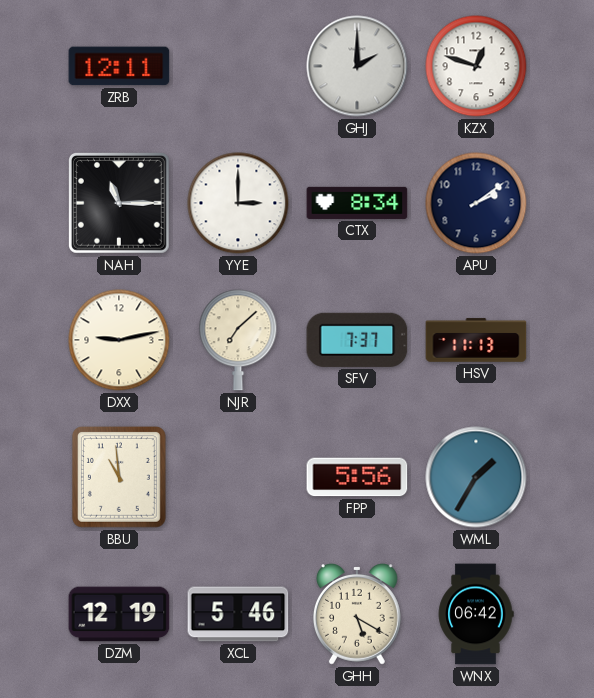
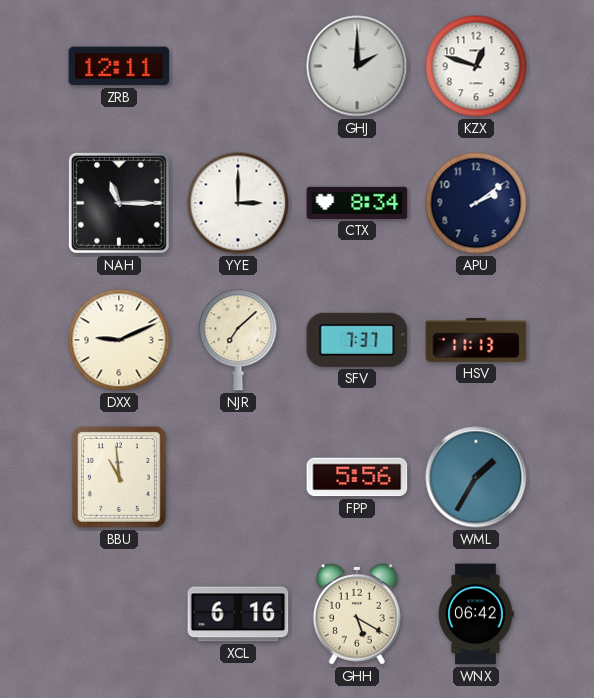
DXX: 9:13 -> 9:11 (119, 340)
DZM: 12:19 -> none (119, 614)
XCL: 5:46 -> 6:16 (238, 614)
